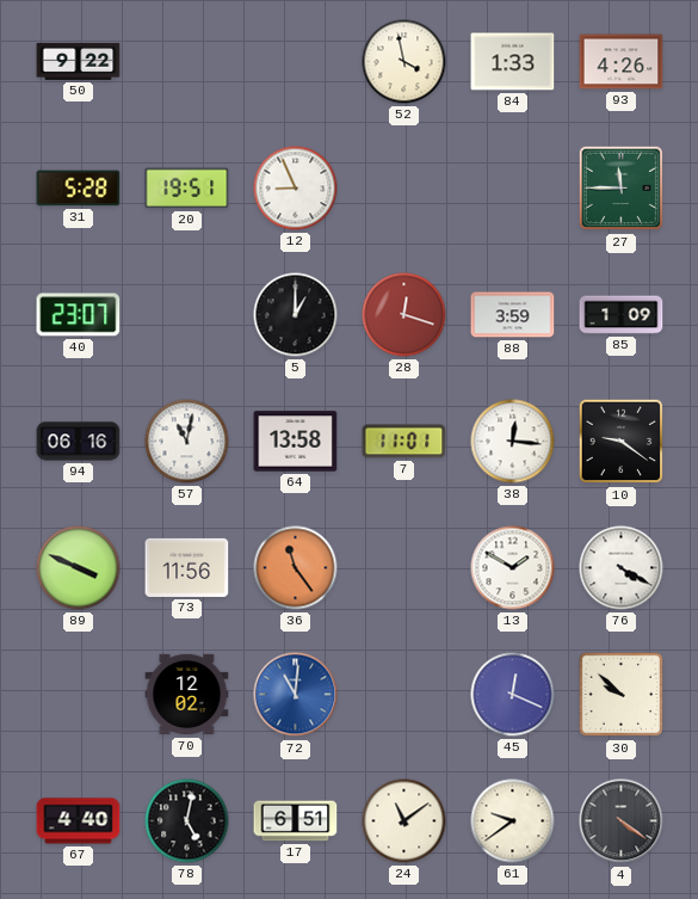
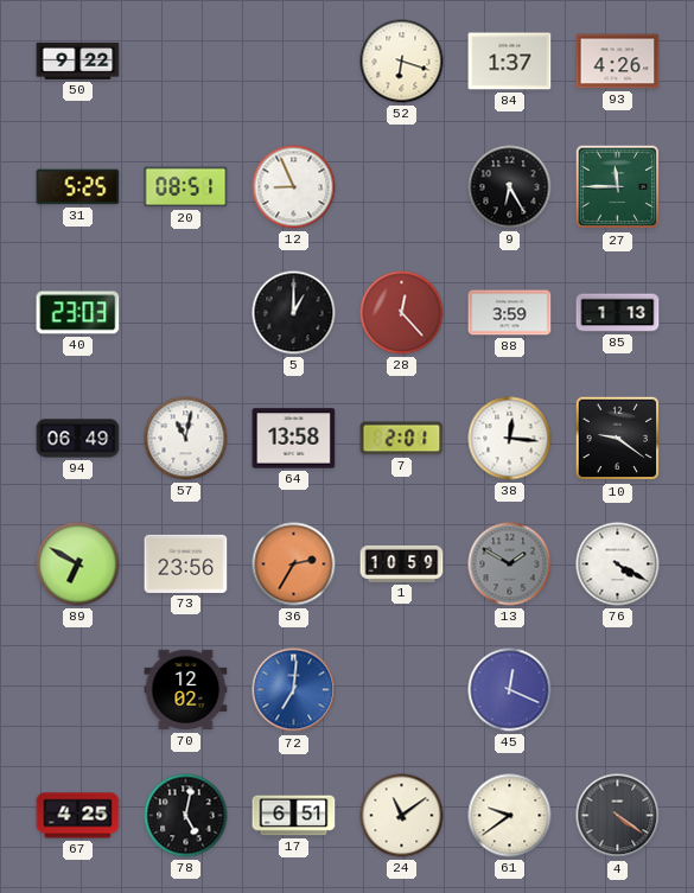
52: 3:58 -> 6:18 (402, 62)
84: 1:33 -> 1:37 (510, 62)
31: 5:28 -> 5:25 (78, 187)
20: 19:51 -> 08:51 (186, 187)
9: none -> 6:25 (510, 187)
40: 23:07 -> 23:03 (78, 313)
28: 12:18 -> 12:23 (402, 313)
85: 1:09 -> 1:13 (618, 313)
94: 06:16 -> 06:49 (78, 439)
7: 11:01 -> 2:01 (402, 439)
89: 3:49 -> 6:50 (78, 564)
73: 11:56 -> 23:56 (186, 563)
36: 11:24 -> 2:35 (294, 564)
1: none -> 10:59 (402, 563)
13 dial: white -> grey (510, 564)
72: 11:01 -> 7:01 (294, 690)
30: 9:52 -> none (622, 695)
67: 4:40 -> 4:25 (78, 816)
